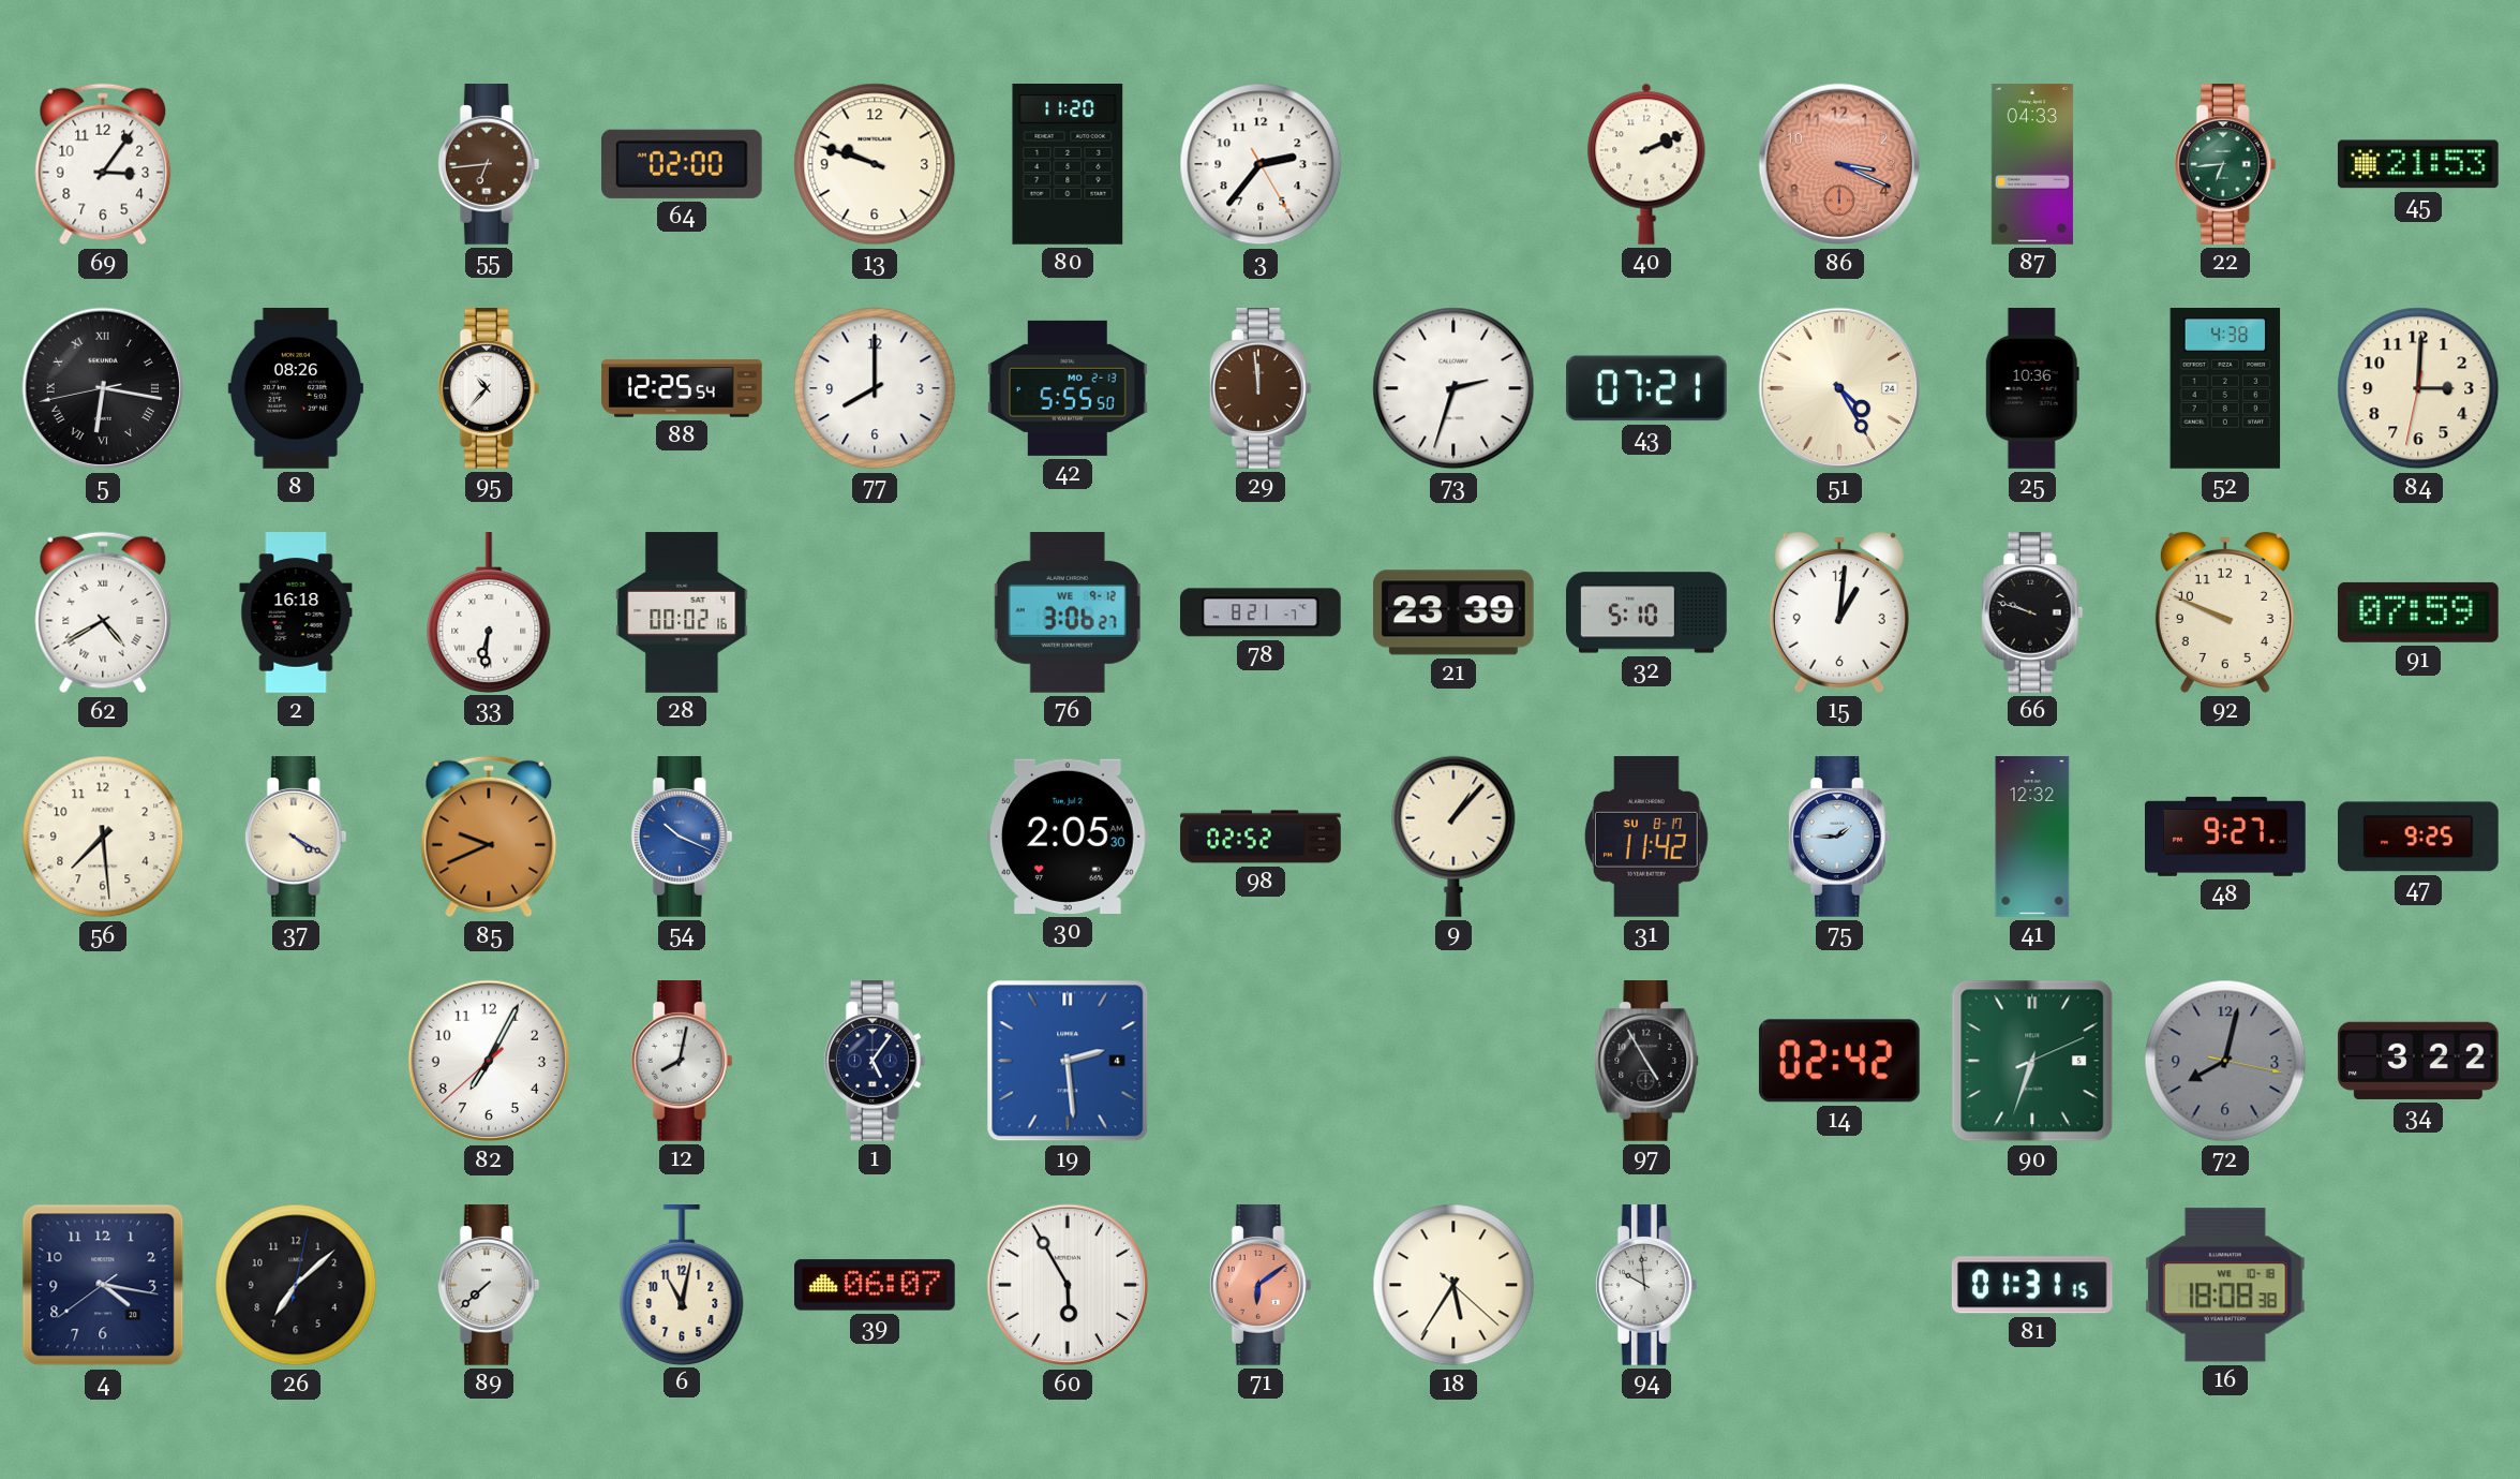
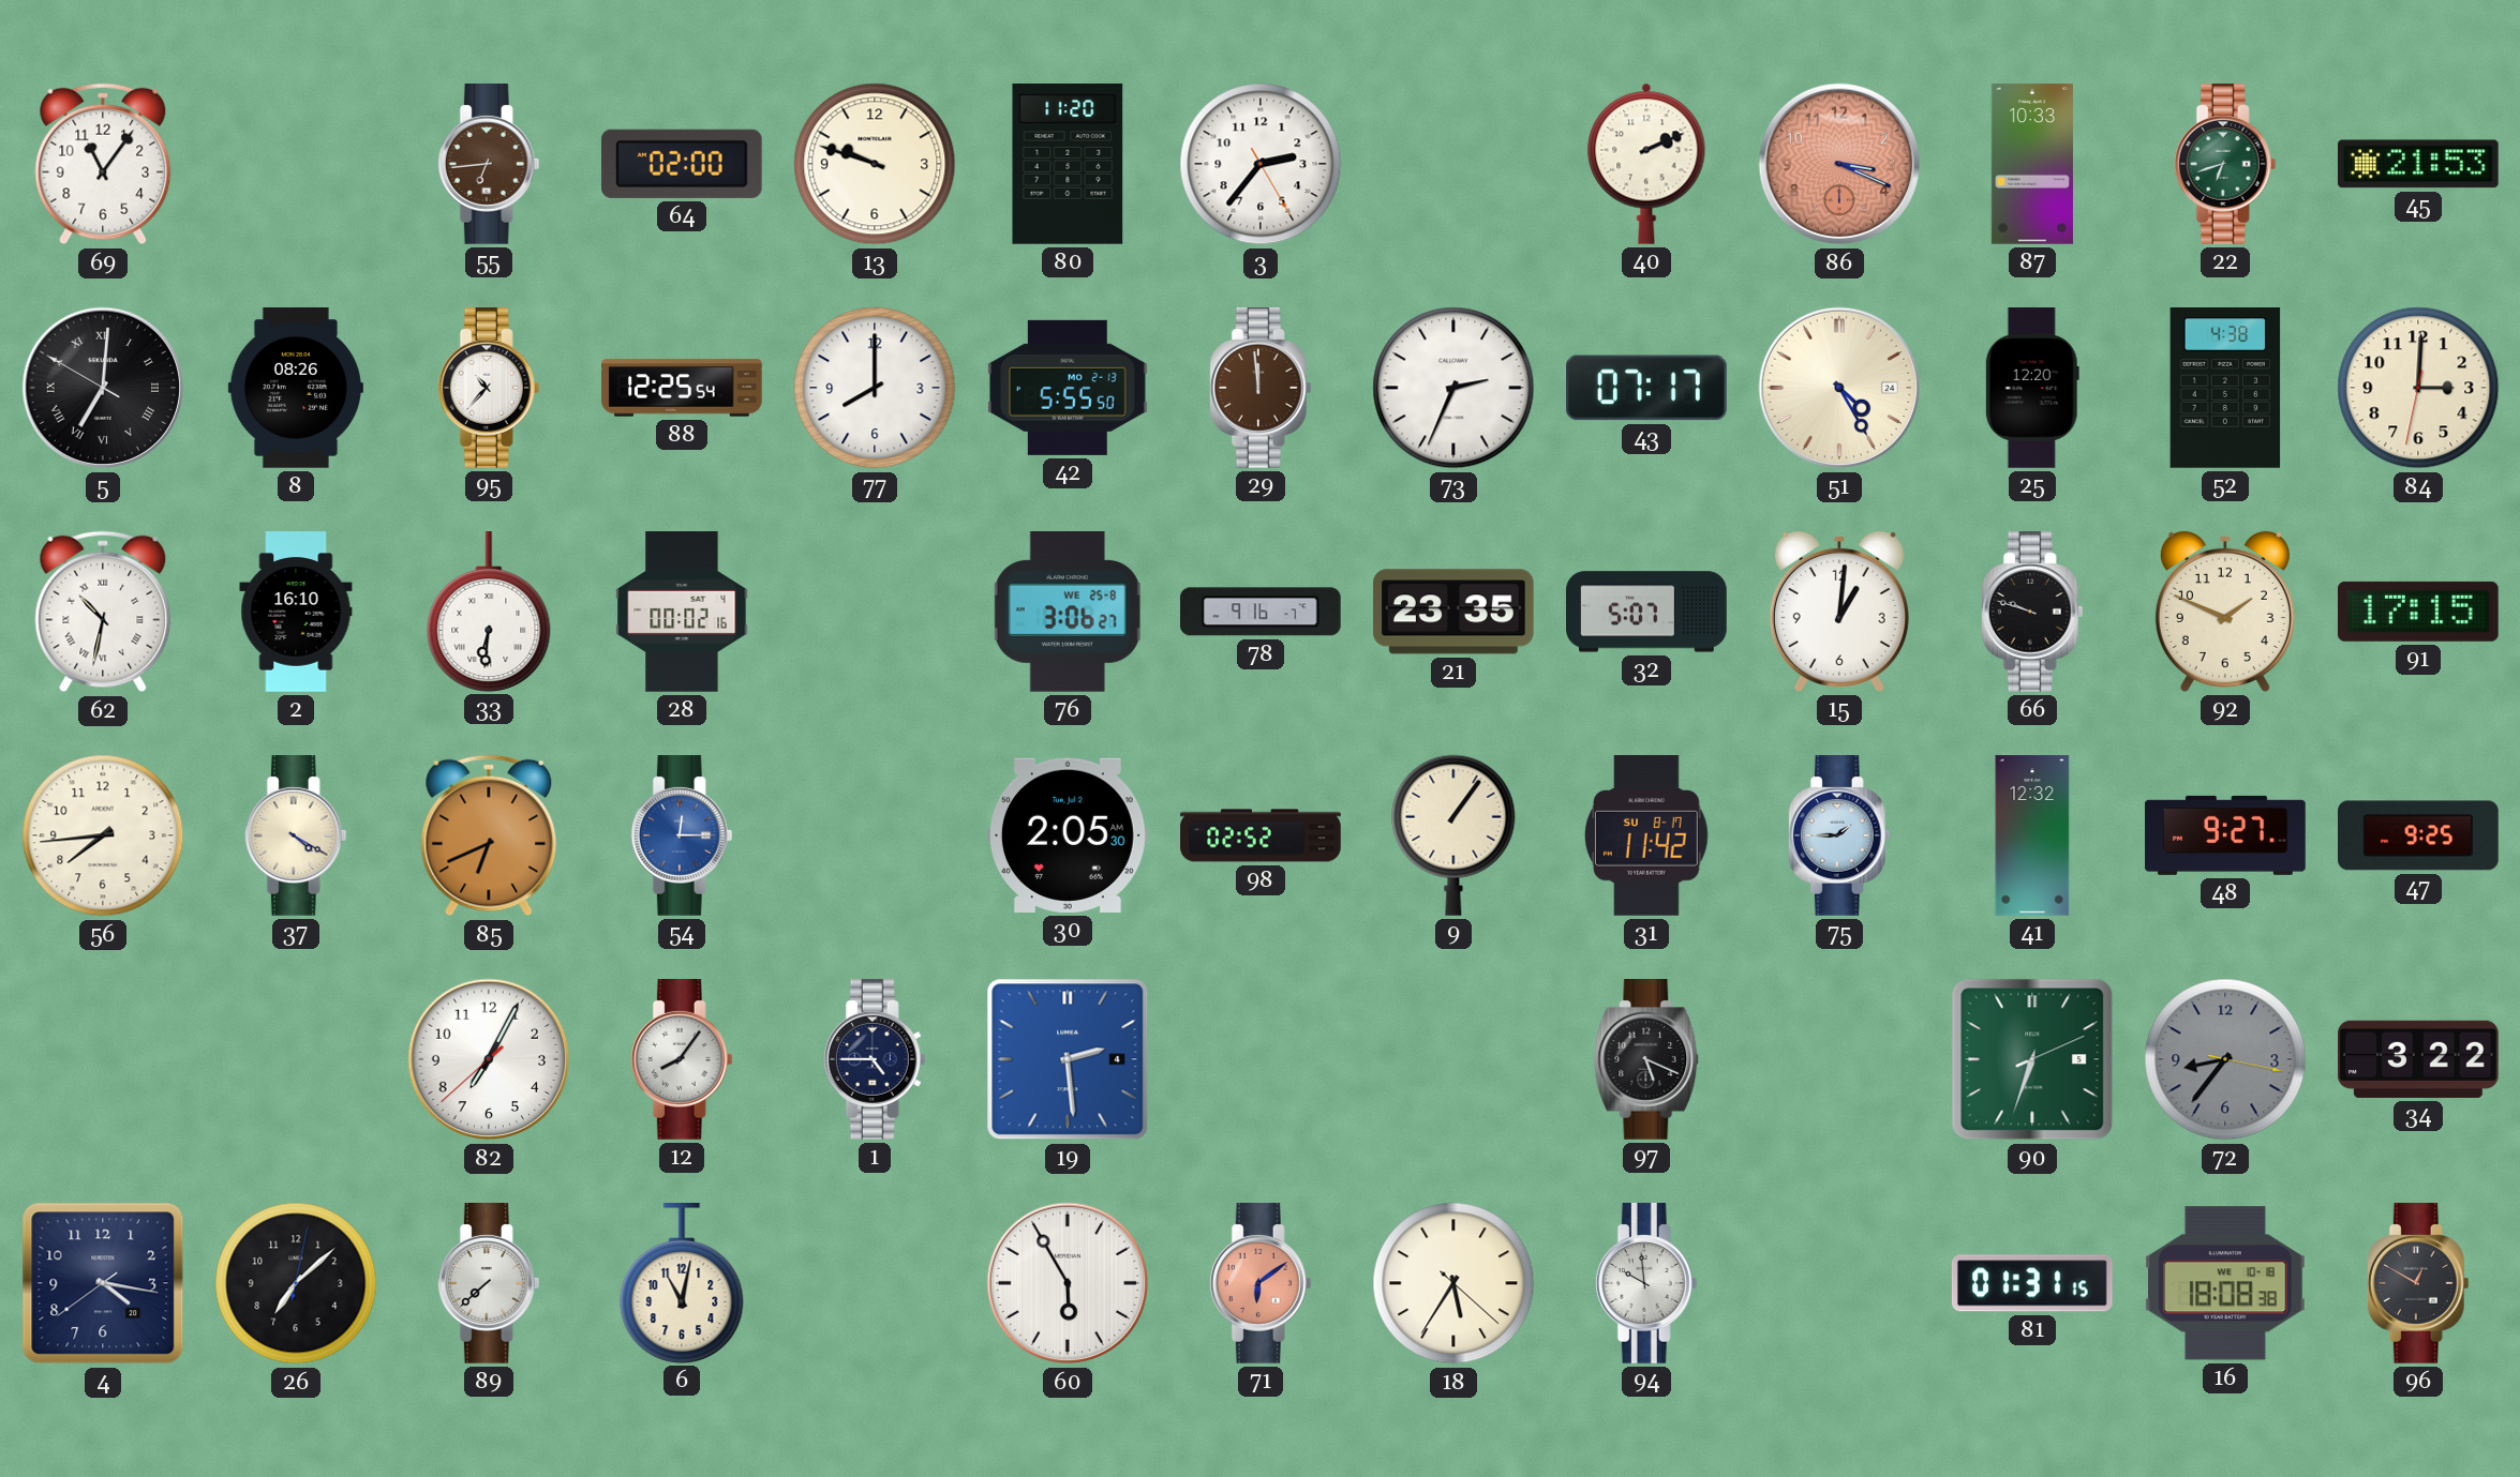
69: 3:06 -> 11:06 (103, 164)
87: 04:33 -> 10:33 (2032, 164)
22: 6:44 -> 6:42 (2225, 165)
5: 6:16 -> 7:00 (103, 388)
73: 2:33 -> 2:34 (1453, 388)
43: 07:21 -> 07:17 (1647, 388)
25: 10:36 -> 12:20 (2032, 388)
62: 4:40 -> 10:32 (103, 612)
2: 16:18 -> 16:10 (296, 612)
76 date: WE 9-12 -> WE 25-8 (1068, 613)
78: 8:21 -> 9:16 (1261, 612)
21: 23:39 -> 23:35 (1453, 612)
32: 5:10 -> 5:07 (1646, 612)
92: 9:49 -> 1:49 (2225, 612)
91: 07:59 -> 17:15 (2418, 612)
56: 7:29 -> 7:44 (103, 835)
85: 9:41 -> 6:41 (489, 835)
54: 10:19 -> 12:15 (682, 837)
9: 1:07 -> 1:06 (1453, 835)
12: 8:02 -> 8:06 (682, 1060)
1: 5:06 -> 4:45 (875, 1060)
97: 4:55 -> 5:19 (1646, 1060)
14: 02:42 -> none (1839, 1061)
72: 8:02 -> 8:36 (2225, 1059)
39: 06:07 -> none (876, 1285)
96: none -> 12:50 (2418, 1284)
